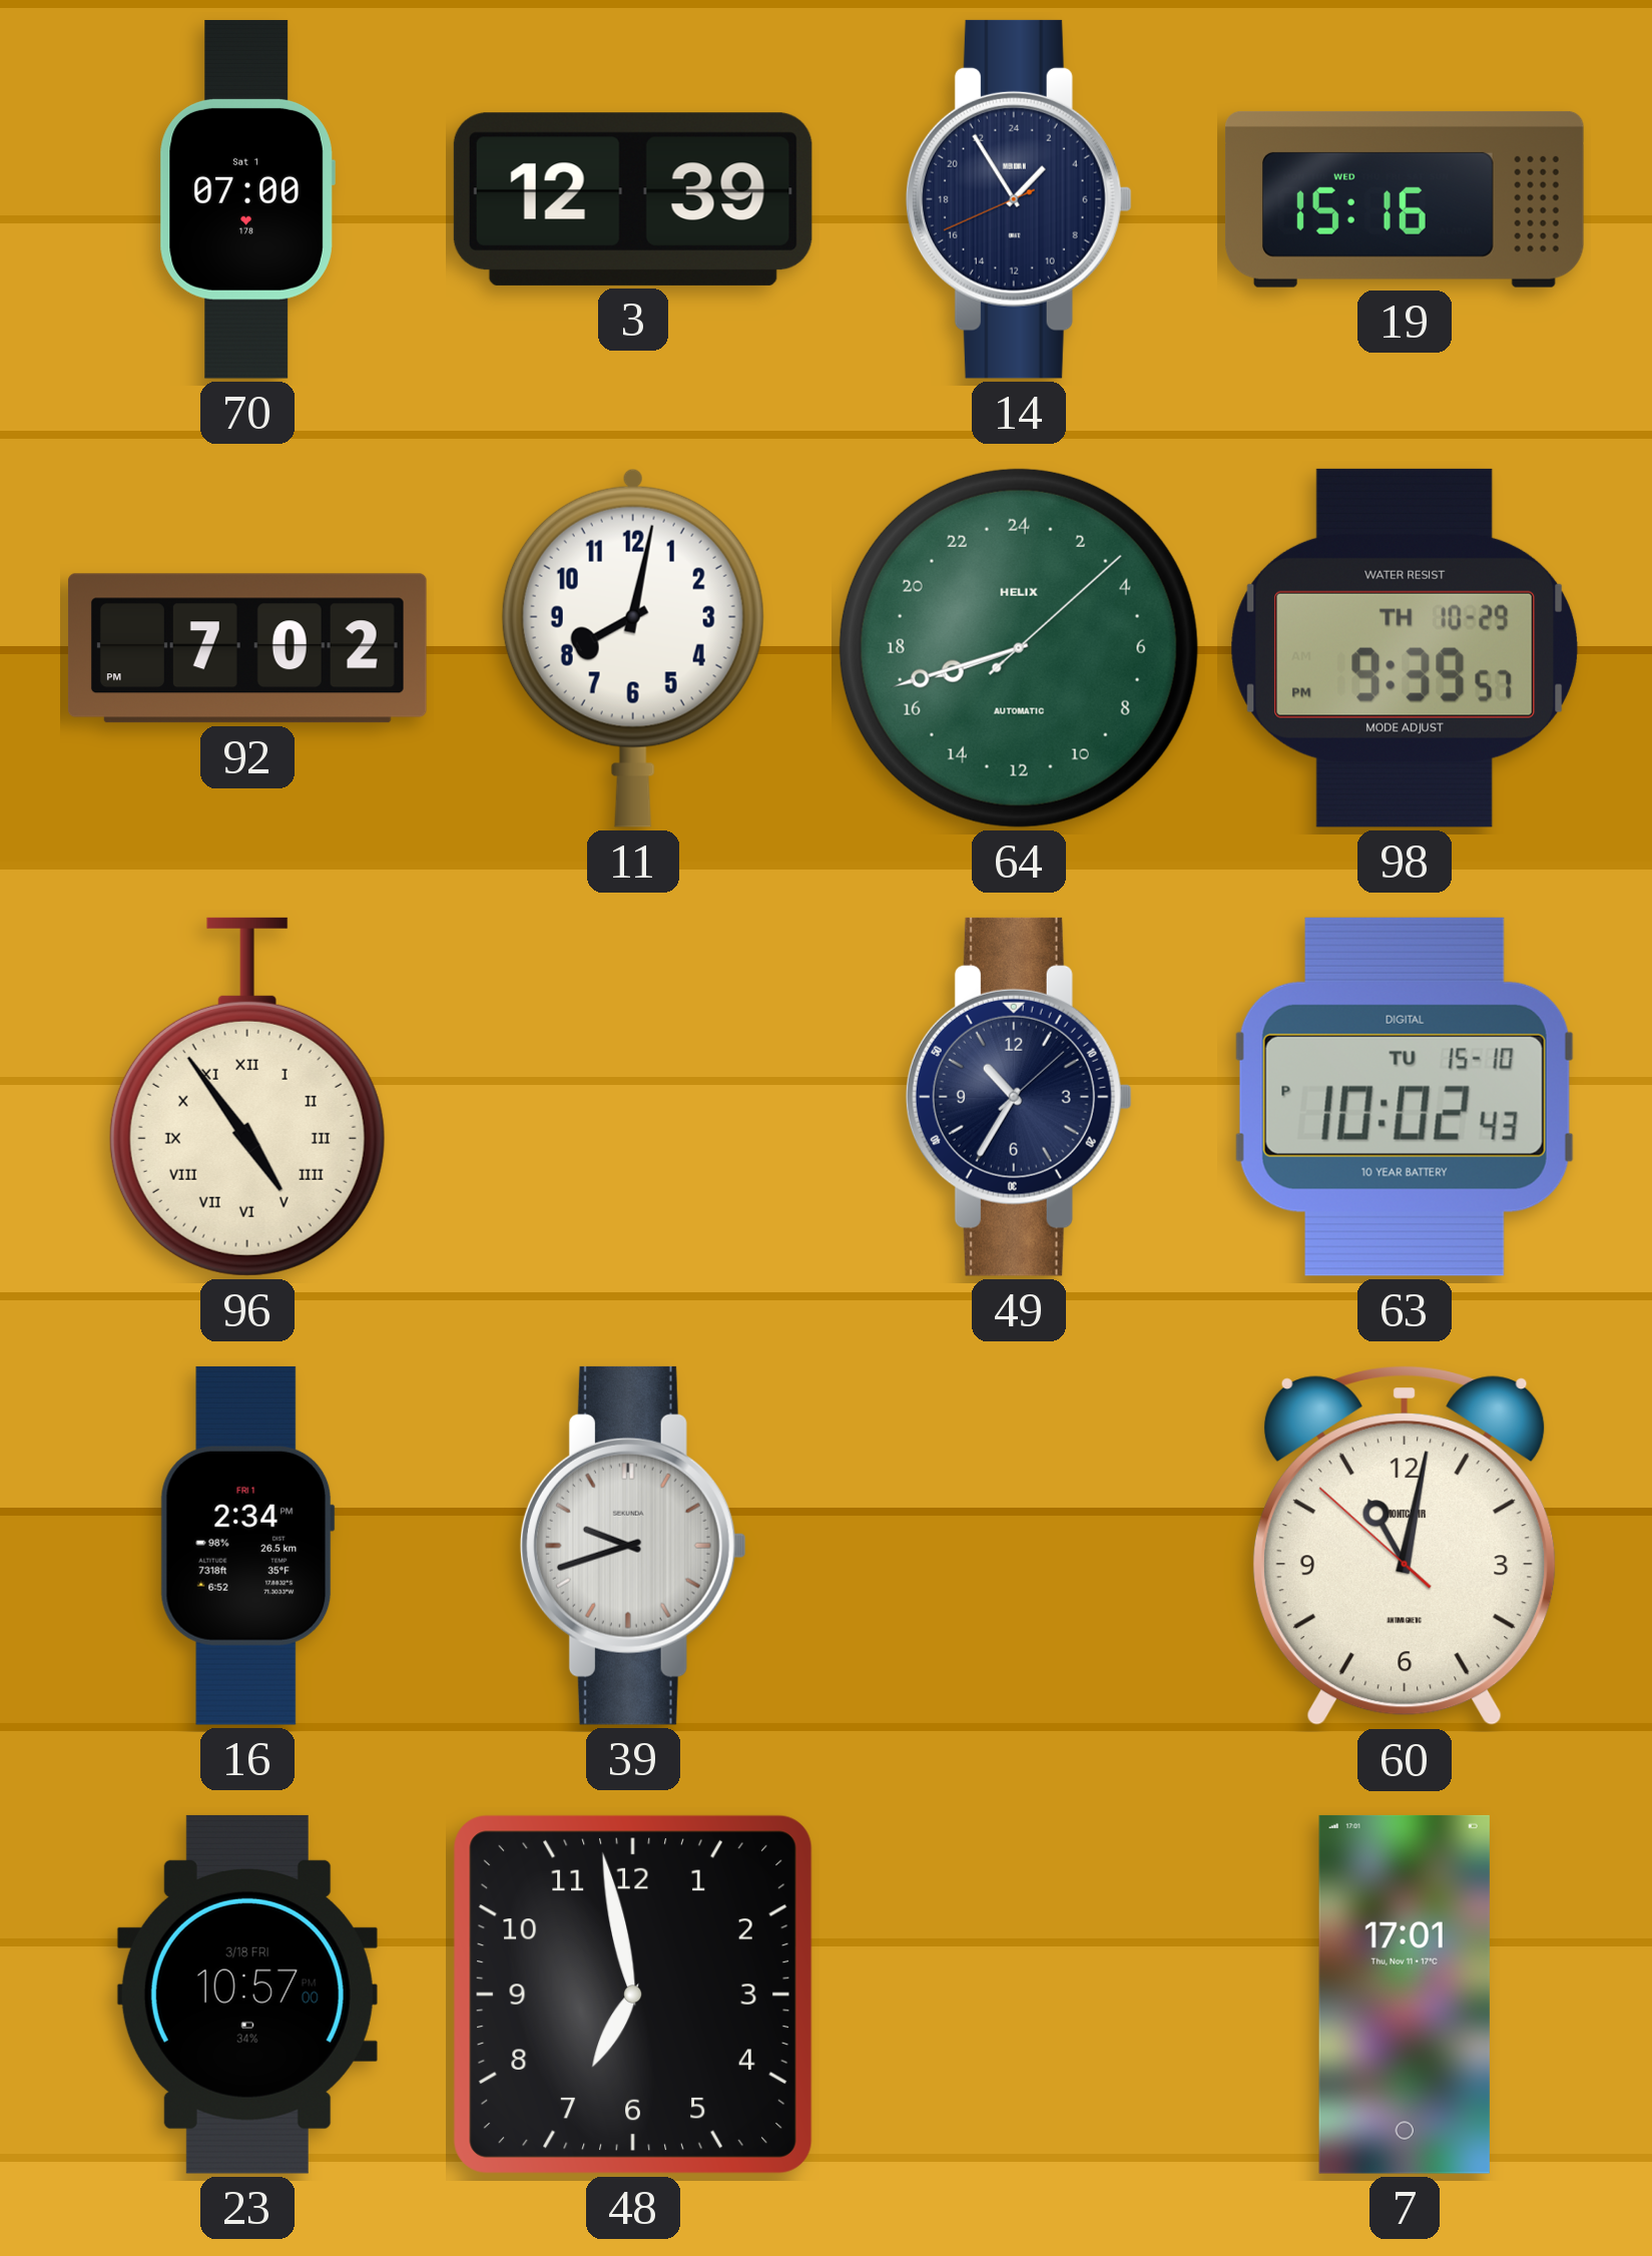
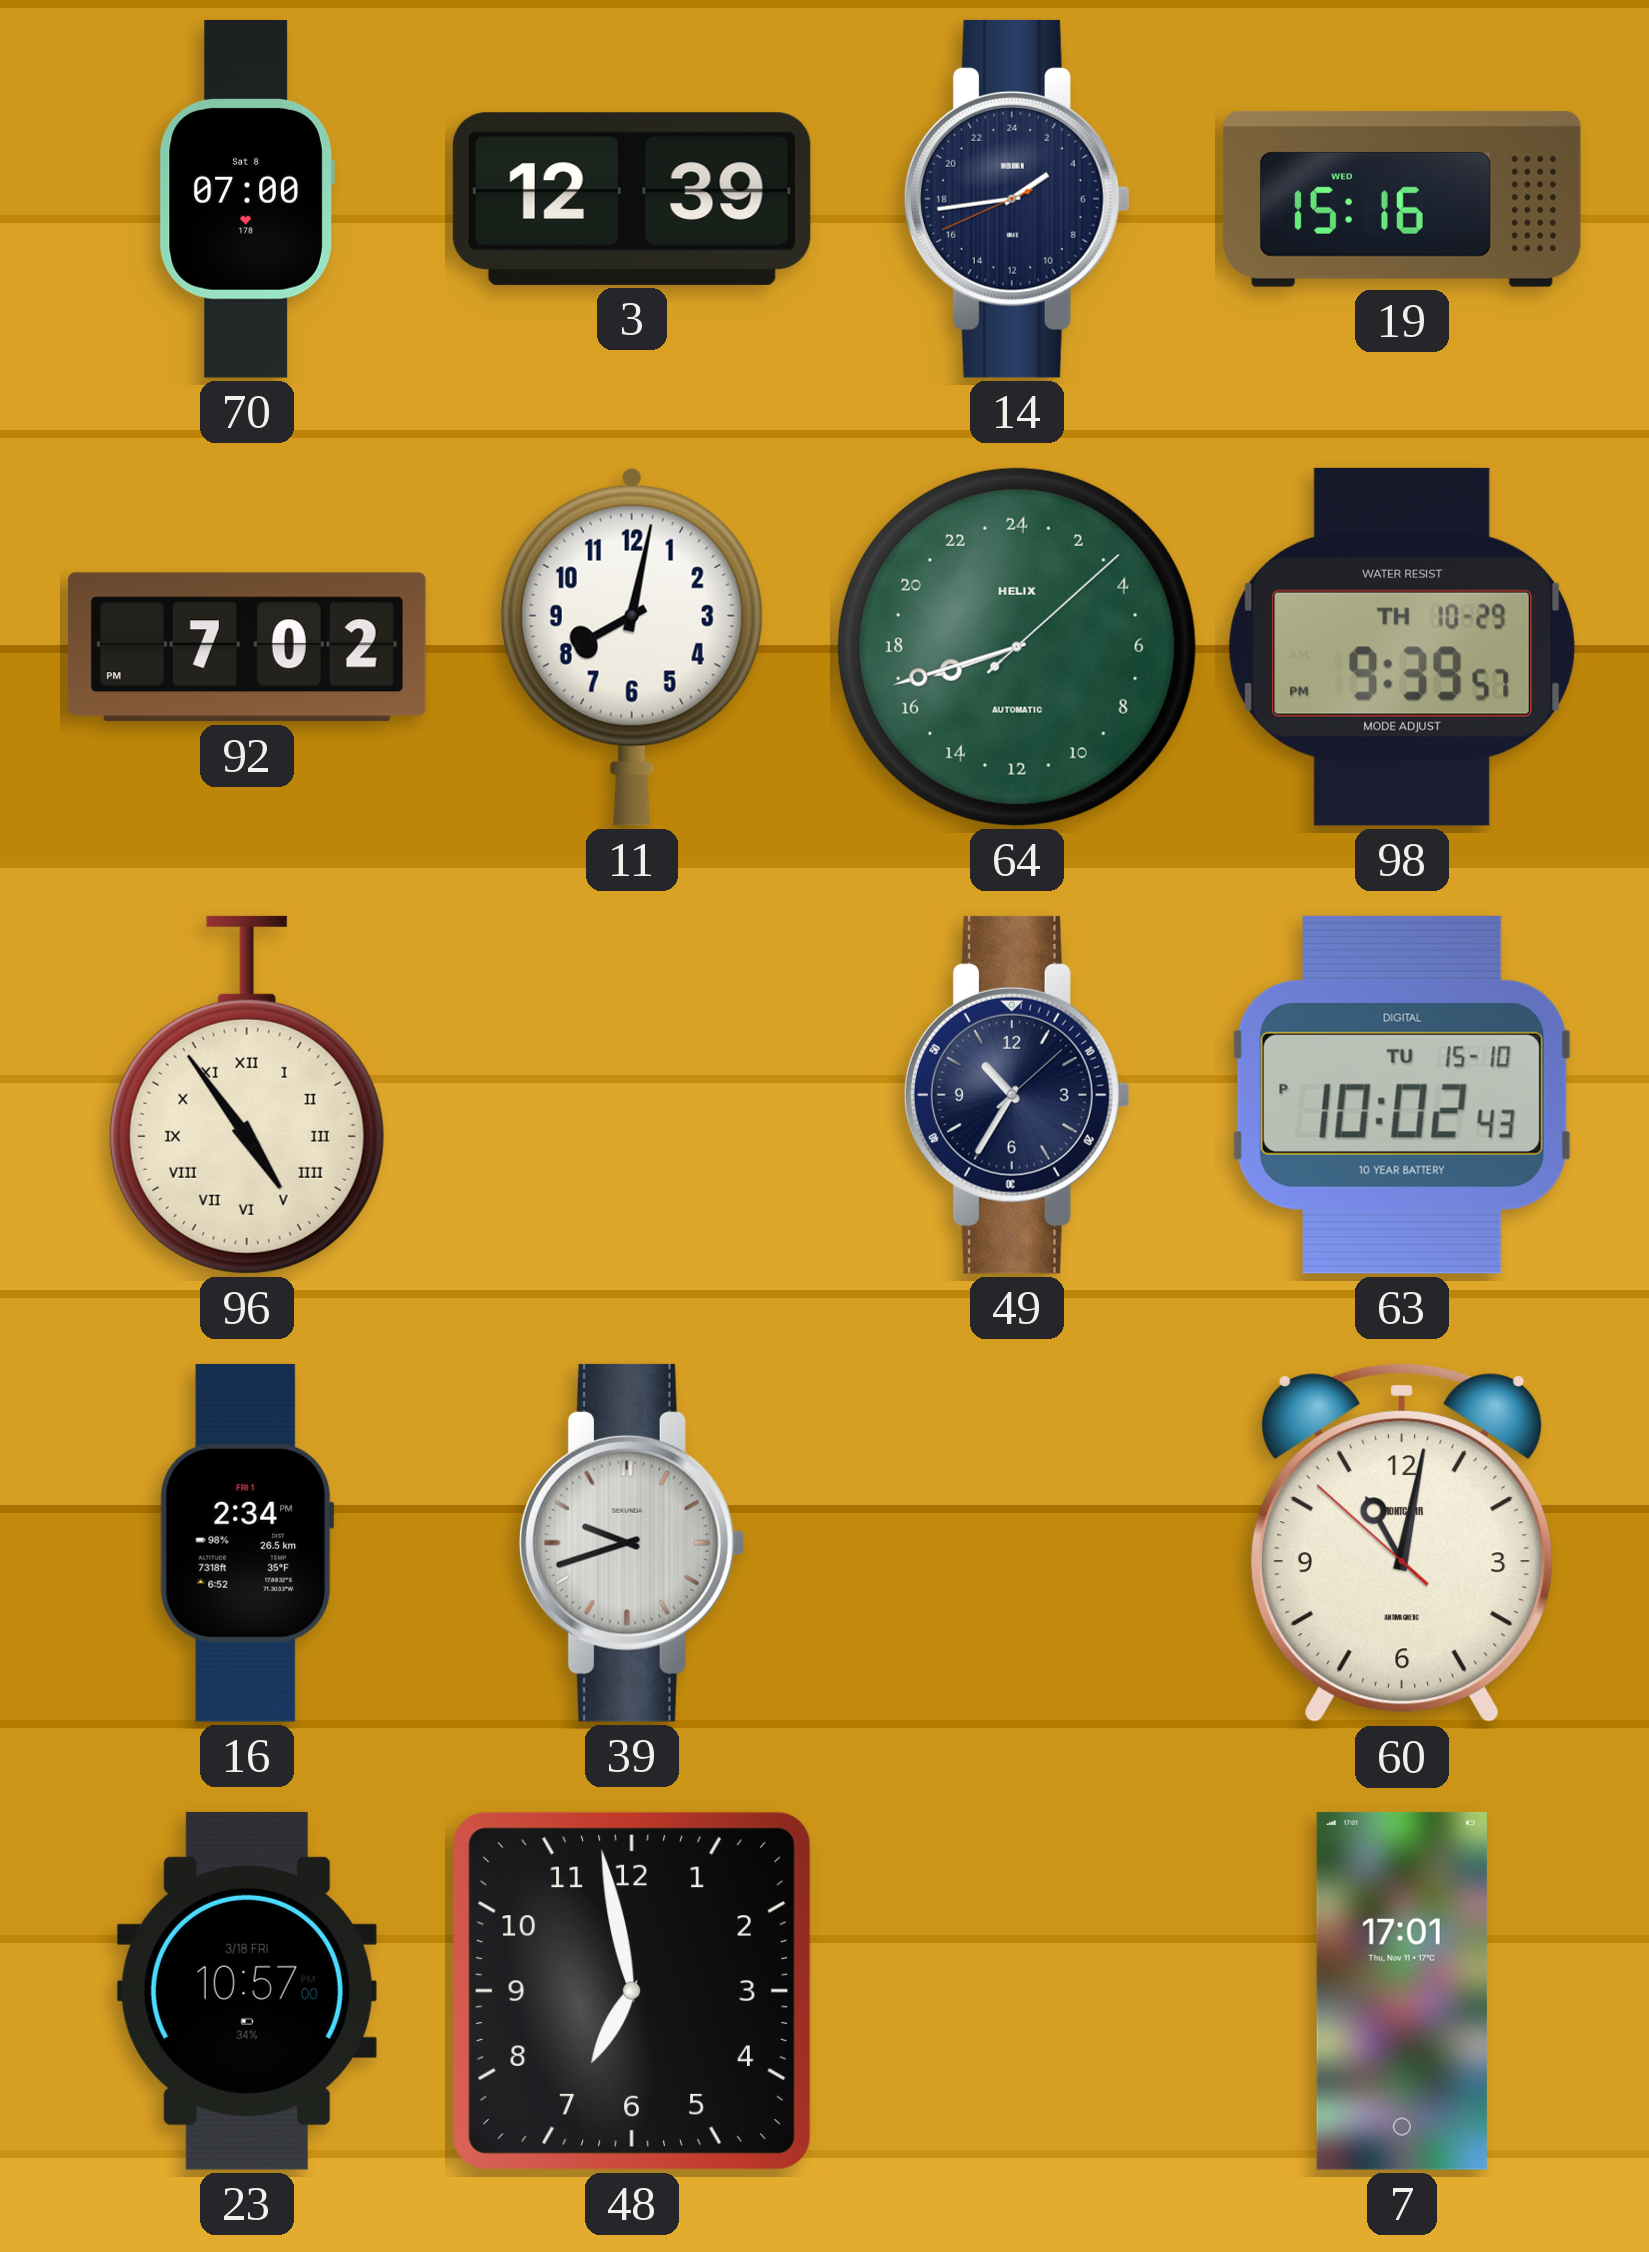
70 date: Sat 1 -> Sat 8 (247, 199)
14: 2:54 -> 3:43 (1017, 199)
